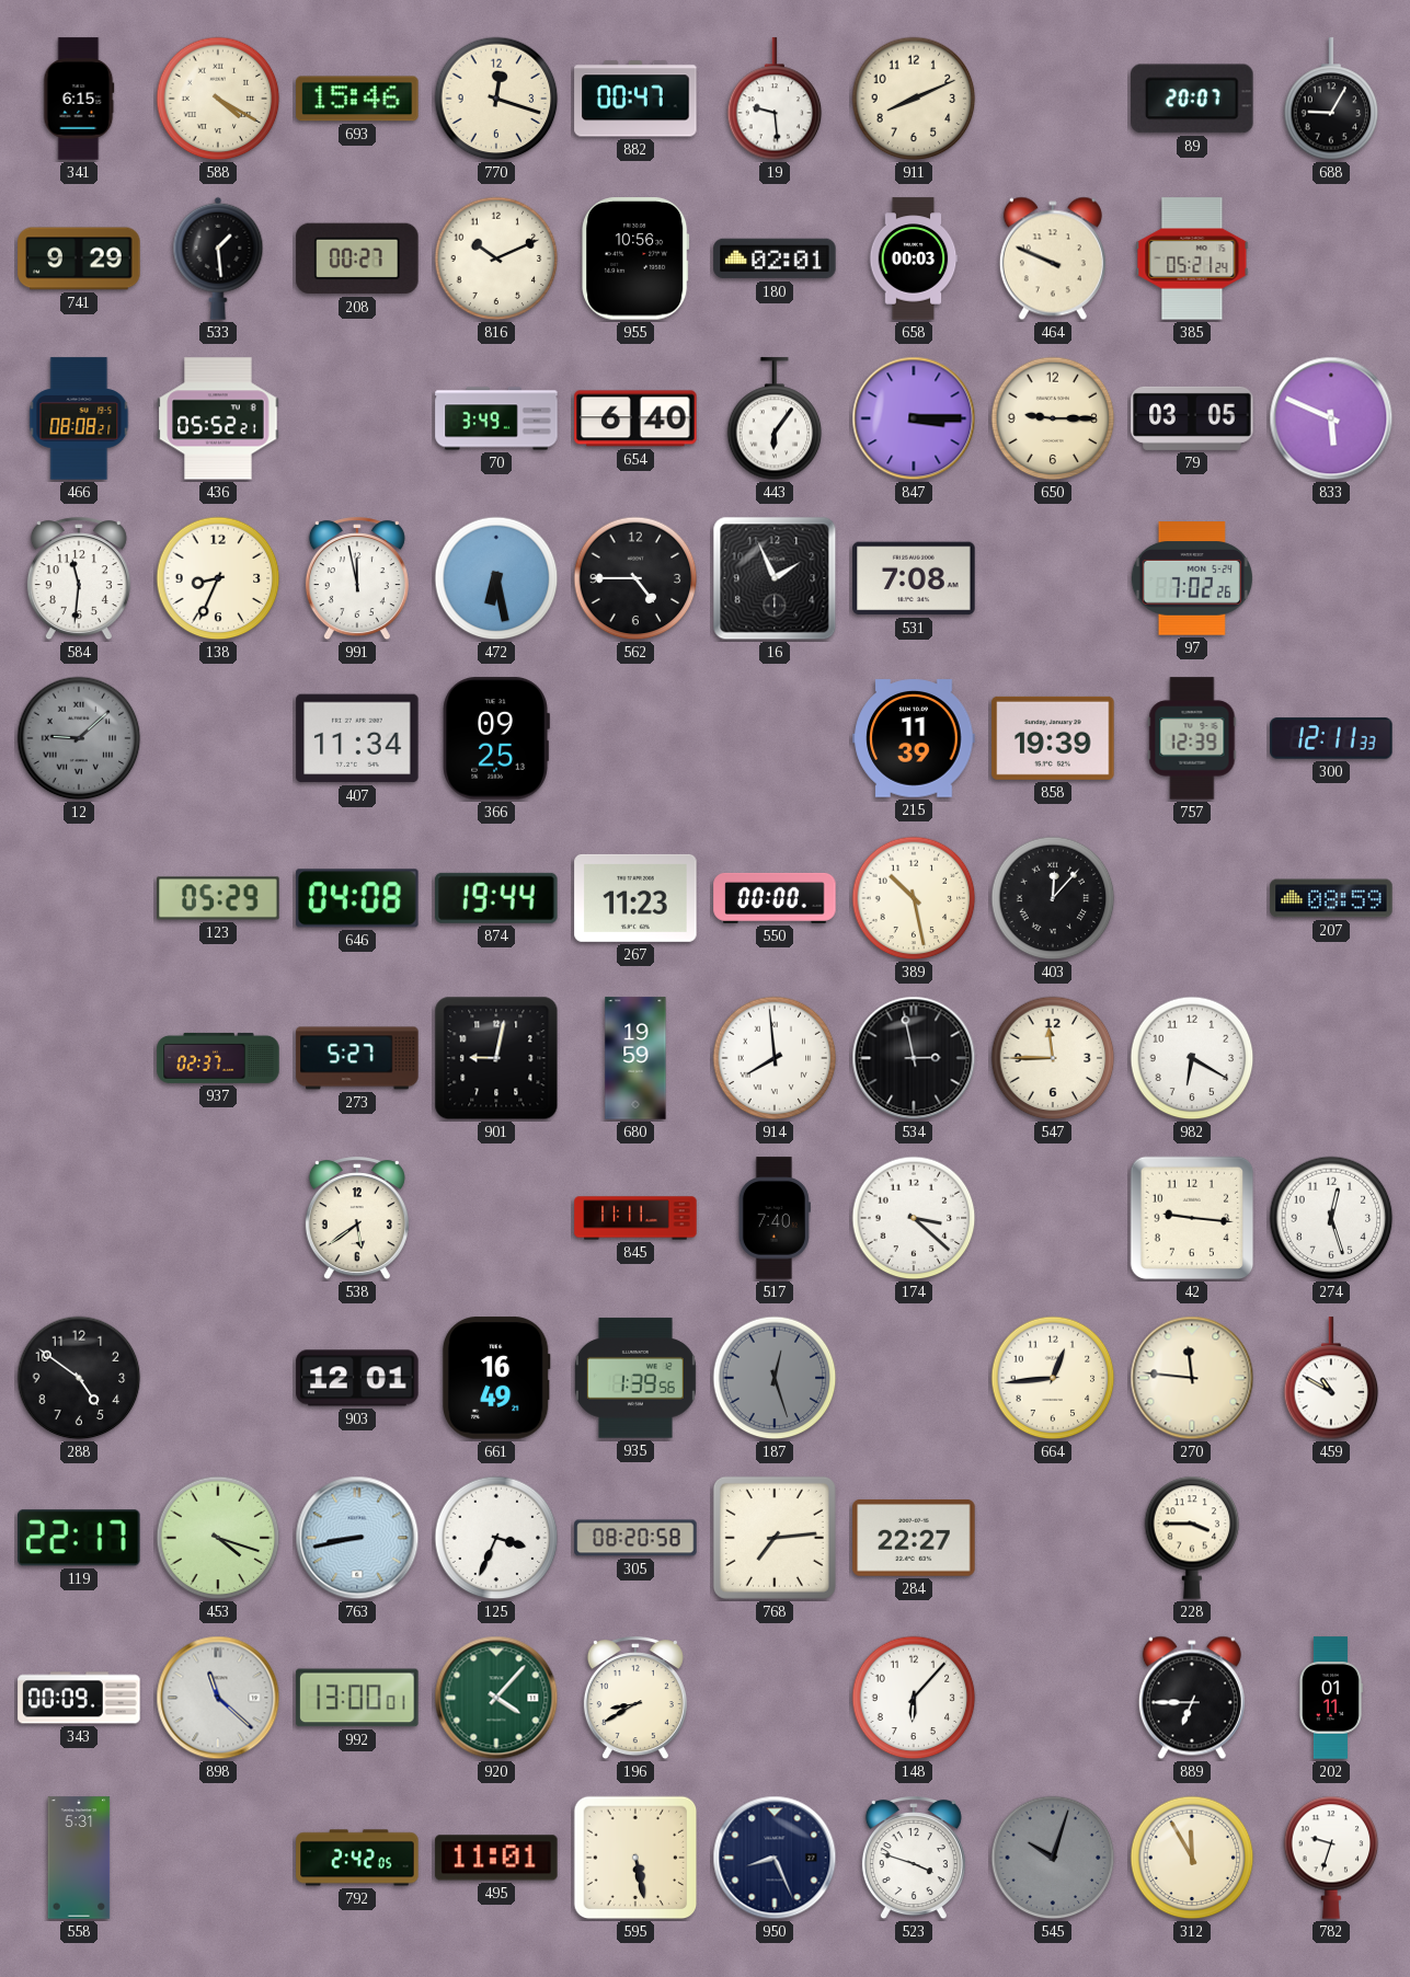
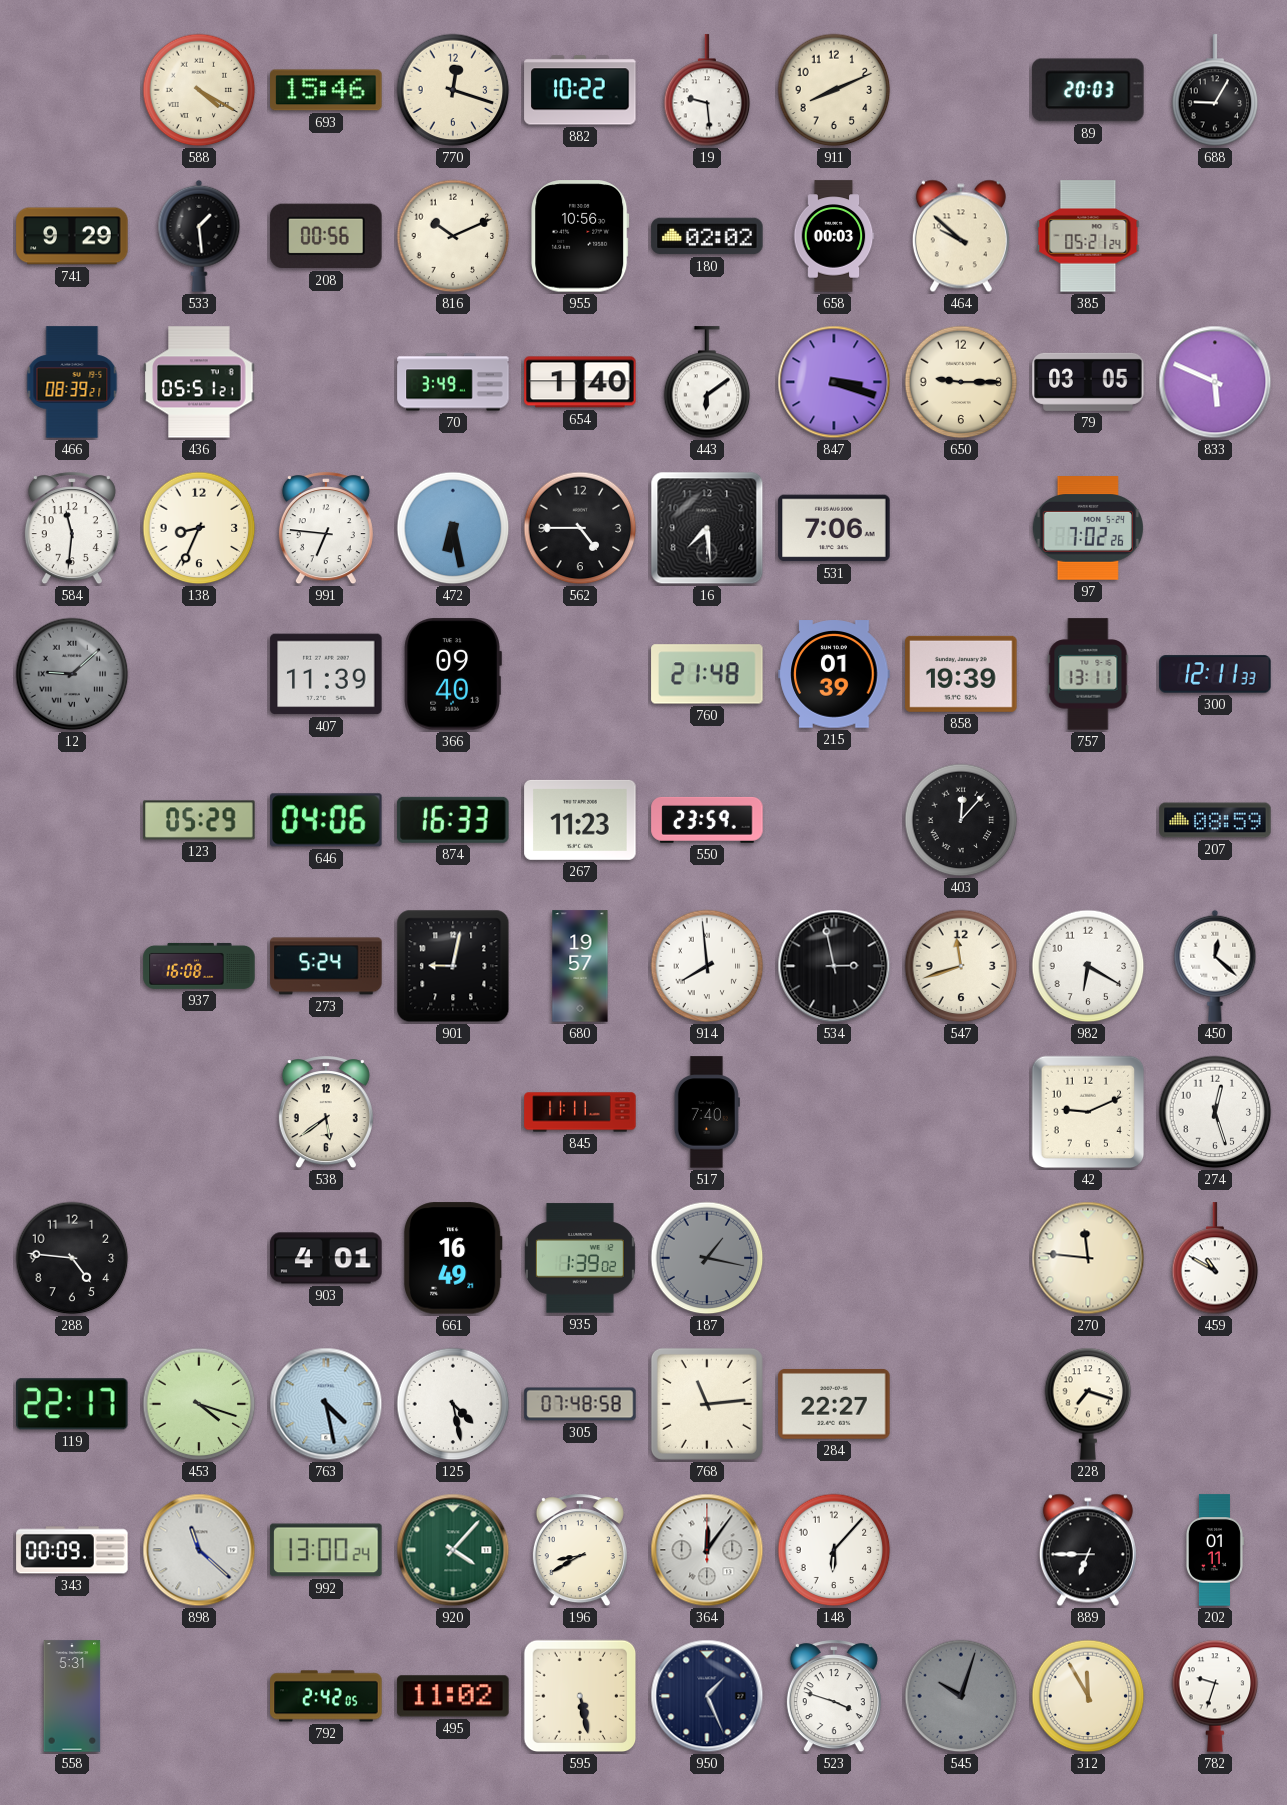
341: 6:15 -> none (79, 99)
882: 00:47 -> 10:22 (580, 90)
89: 20:07 -> 20:03 (1088, 90)
208: 00:27 -> 00:56 (326, 236)
180: 02:01 -> 02:02 (707, 236)
464: 9:49 -> 9:52 (961, 236)
466: 08:08 -> 08:39 (72, 382)
436: 05:52 -> 05:51 (199, 382)
654: 6:40 -> 1:40 (580, 382)
443: 6:06 -> 6:09 (707, 383)
847: 3:15 -> 3:18 (834, 382)
991: 11:58 -> 6:46 (326, 529)
16: 1:56 -> 7:29 (707, 528)
531: 7:08 -> 7:06 (834, 528)
407: 11:34 -> 11:39 (326, 674)
366: 09:25 -> 09:40 (453, 674)
760: none -> 21:48 (707, 674)
215: 11:39 -> 01:39 (834, 674)
757: 12:39 -> 13:11 (1088, 674)
646: 04:08 -> 04:06 (326, 820)
874: 19:44 -> 16:33 (453, 820)
550: 00:00 -> 23:59 (707, 820)
389: 10:28 -> none (914, 898)
937: 02:37 -> 16:08 (199, 966)
273: 5:27 -> 5:24 (326, 966)
680: 19:59 -> 19:57 (580, 966)
547: 11:45 -> 11:42 (961, 966)
450: none -> 12:22 (1215, 966)
174: 3:22 -> none (914, 1218)
42: 9:16 -> 9:11 (1088, 1112)
288: 4:51 -> 4:46 (72, 1258)
903: 12:01 -> 4:01 (326, 1258)
935: 1:39:56 -> 1:39:02 (580, 1258)
187: 12:27 -> 1:17 (707, 1258)
664: 12:44 -> none (1053, 1378)
763: 8:43 -> 4:28 (326, 1404)
125: 3:34 -> 4:28 (453, 1404)
305: 08:20 -> 07:48 (580, 1404)
768: 7:14 -> 11:14 (707, 1404)
228: 3:45 -> 7:18 (1088, 1404)
992: 13:00:01 -> 13:00:24 (326, 1550)
364: none -> 12:06 (707, 1550)
495: 11:01 -> 11:02 (453, 1696)
950: 8:26 -> 1:26 (707, 1696)
